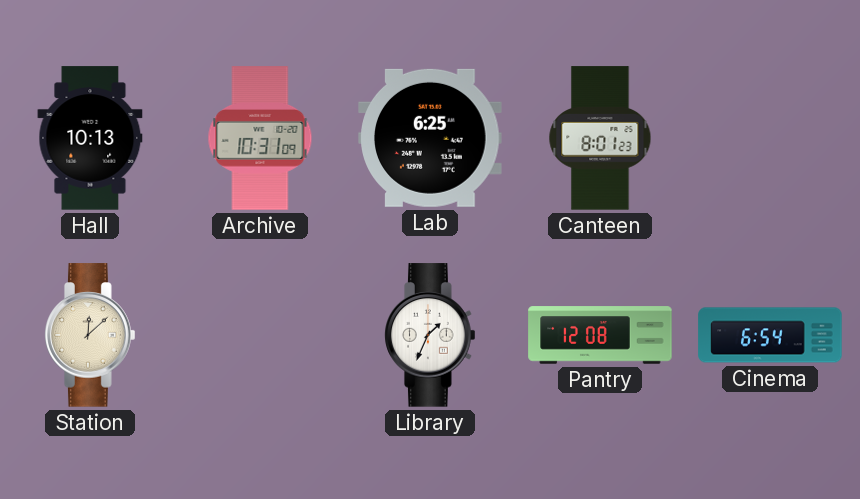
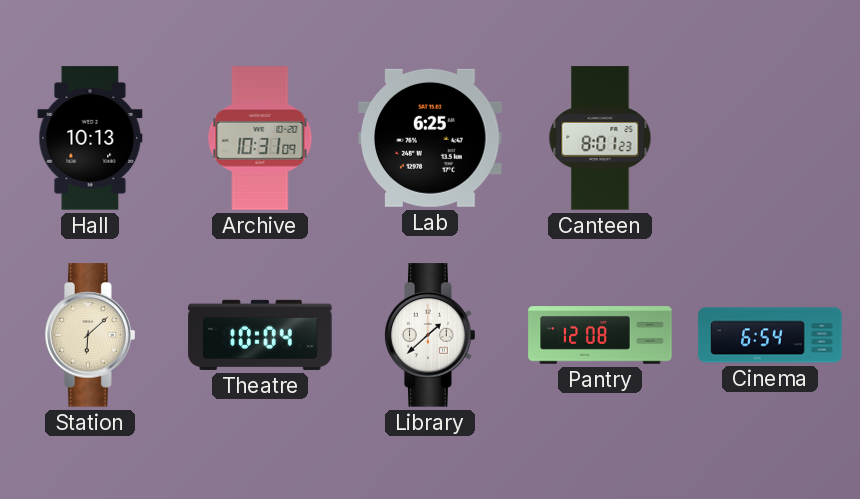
Station: 12:08 -> 6:08 (90, 335)
Theatre: none -> 10:04 (260, 335)
Library: 1:34 -> 1:38 (430, 335)
